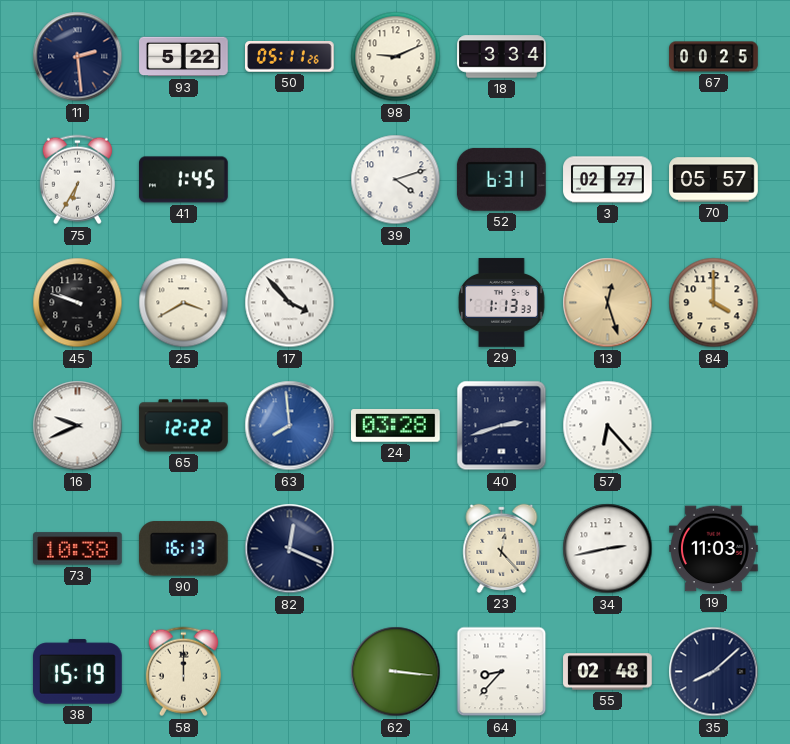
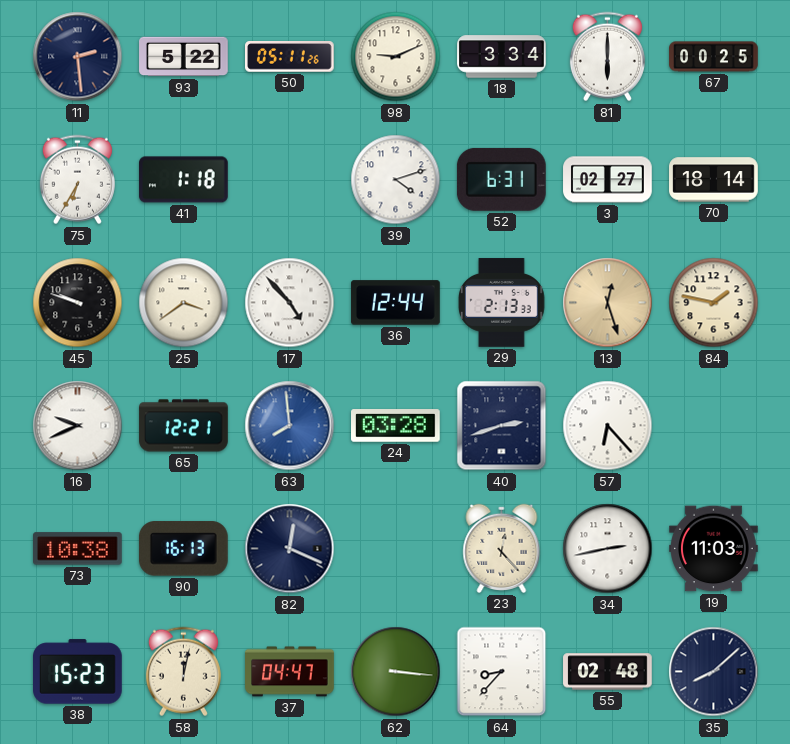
81: none -> 6:00 (607, 57)
41: 1:45 -> 1:18 (184, 180)
70: 05:57 -> 18:14 (714, 180)
25: 3:40 -> 3:39 (184, 303)
17: 3:53 -> 4:53 (290, 303)
36: none -> 12:44 (396, 303)
29: 1:13 -> 2:13 (502, 303)
84: 4:00 -> 1:47 (714, 303)
65: 12:22 -> 12:21 (184, 426)
38: 15:19 -> 15:23 (78, 672)
58: 12:00 -> 12:02 (183, 672)
37: none -> 04:47 (290, 672)
